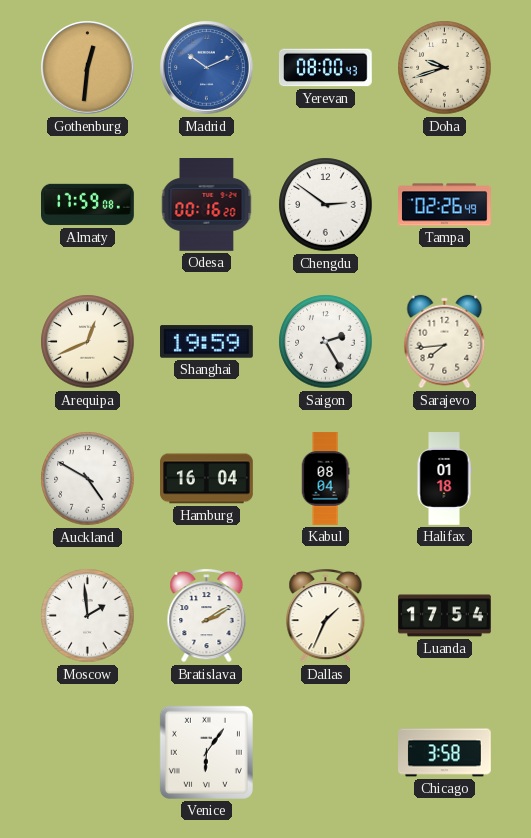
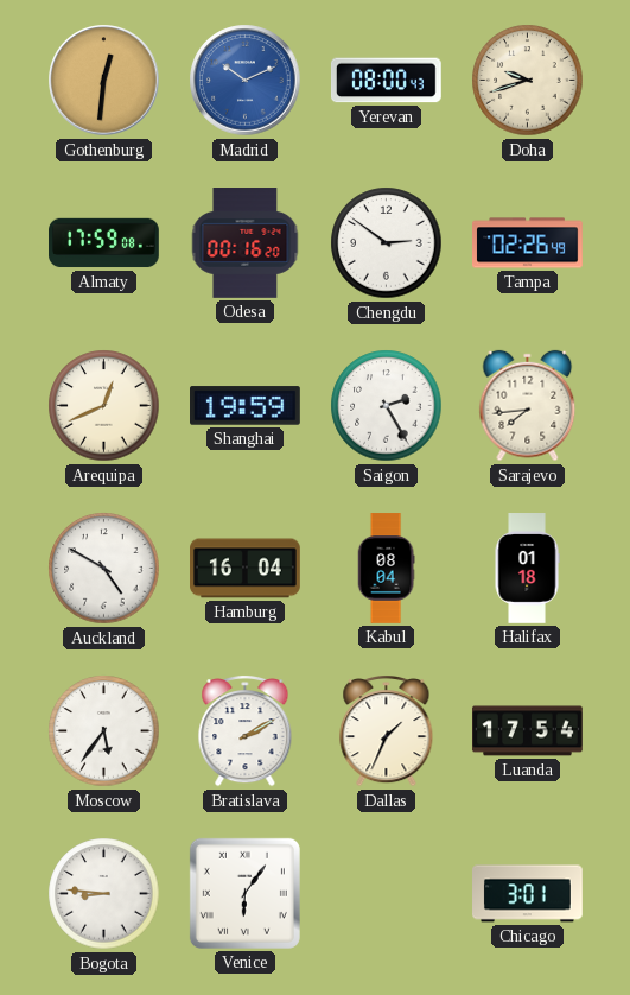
Moscow: 1:59 -> 5:36 (104, 731)
Bogota: none -> 8:46 (104, 894)
Chicago: 3:58 -> 3:01 (528, 894)
